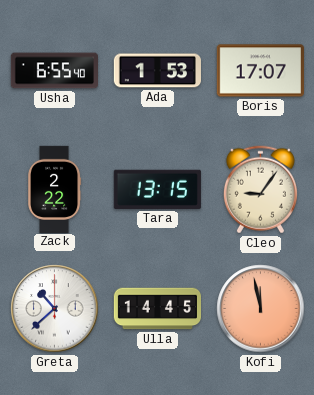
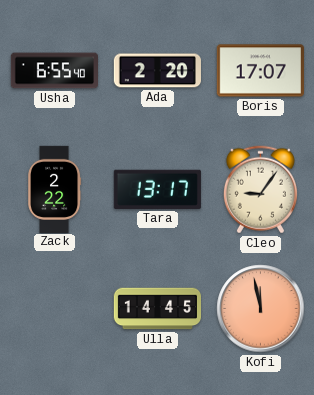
Ada: 1:53 -> 2:20 (157, 71)
Tara: 13:15 -> 13:17 (157, 189)
Greta: 10:38 -> none (55, 309)
